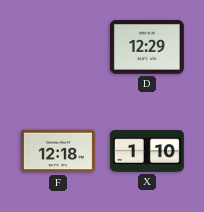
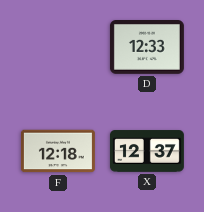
D: 12:29 -> 12:33 (147, 48)
X: 1:10 -> 12:37 (147, 151)
